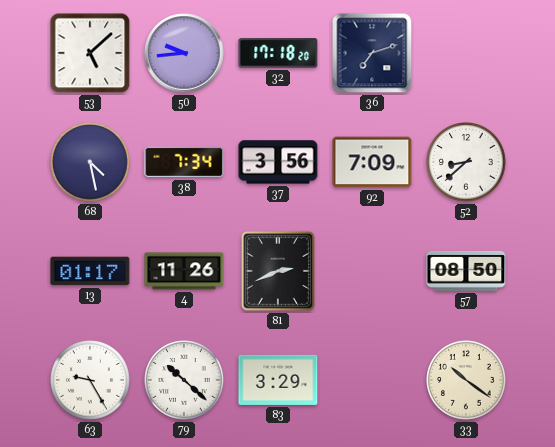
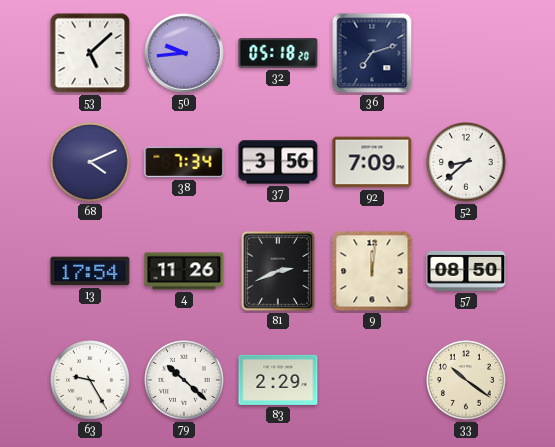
32: 17:18 -> 05:18 (278, 53)
68: 4:28 -> 4:11 (91, 163)
13: 01:17 -> 17:54 (90, 271)
9: none -> 12:01 (372, 271)
83: 3:29 -> 2:29 (278, 380)
